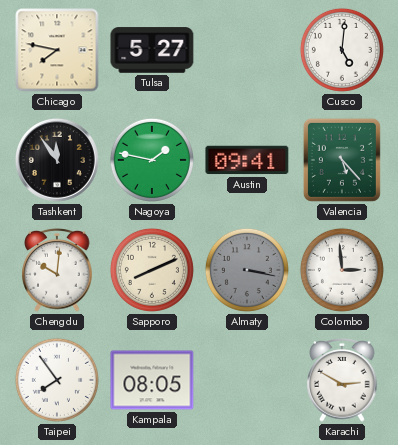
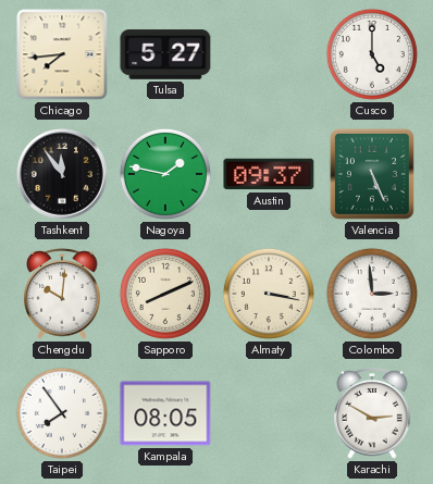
Chicago: 7:47 -> 7:44 (62, 54)
Cusco: 5:01 -> 5:00 (372, 54)
Austin: 09:41 -> 09:37 (269, 174)
Valencia: 5:23 -> 5:26 (372, 174)
Almaty dial: grey -> cream (269, 294)
